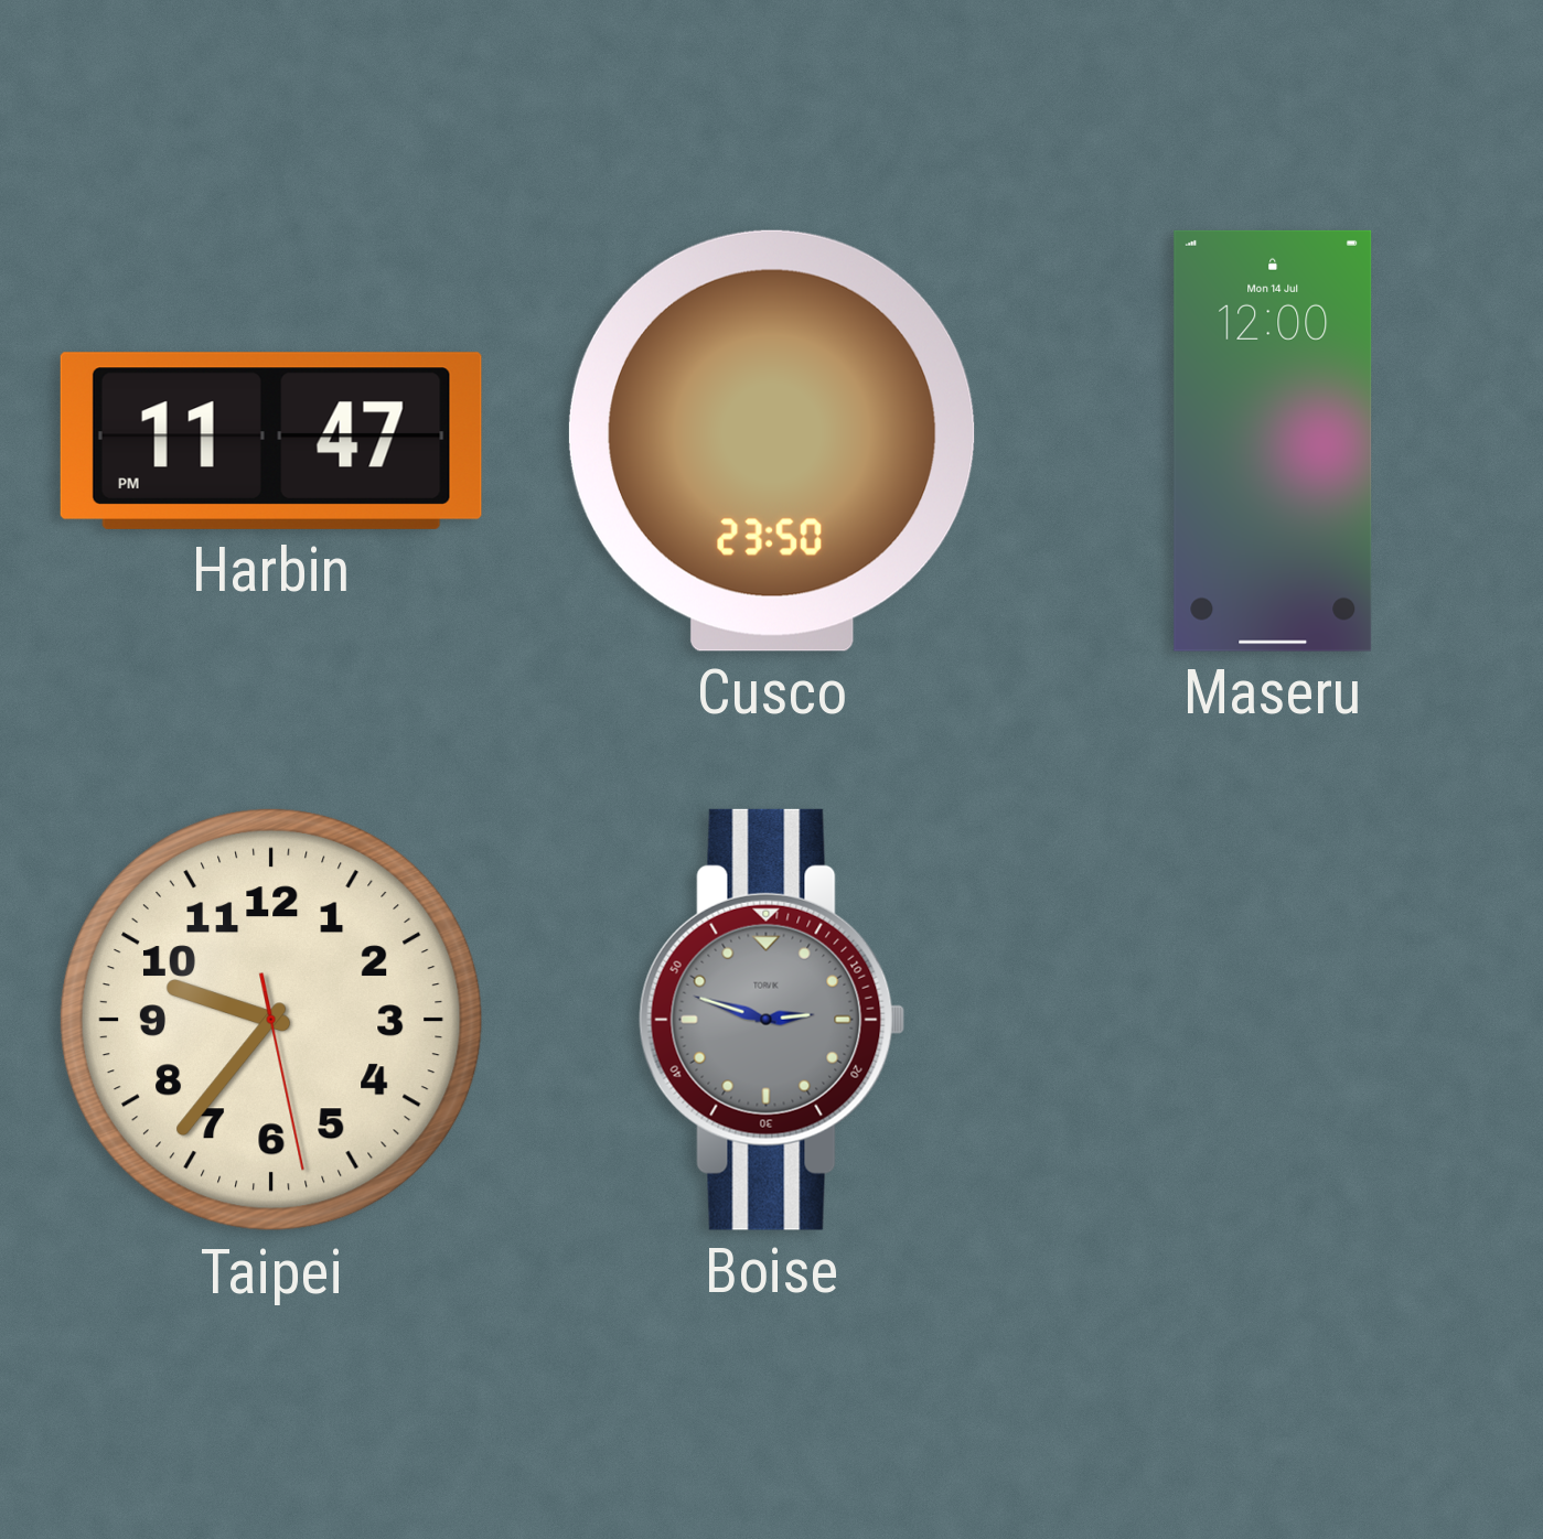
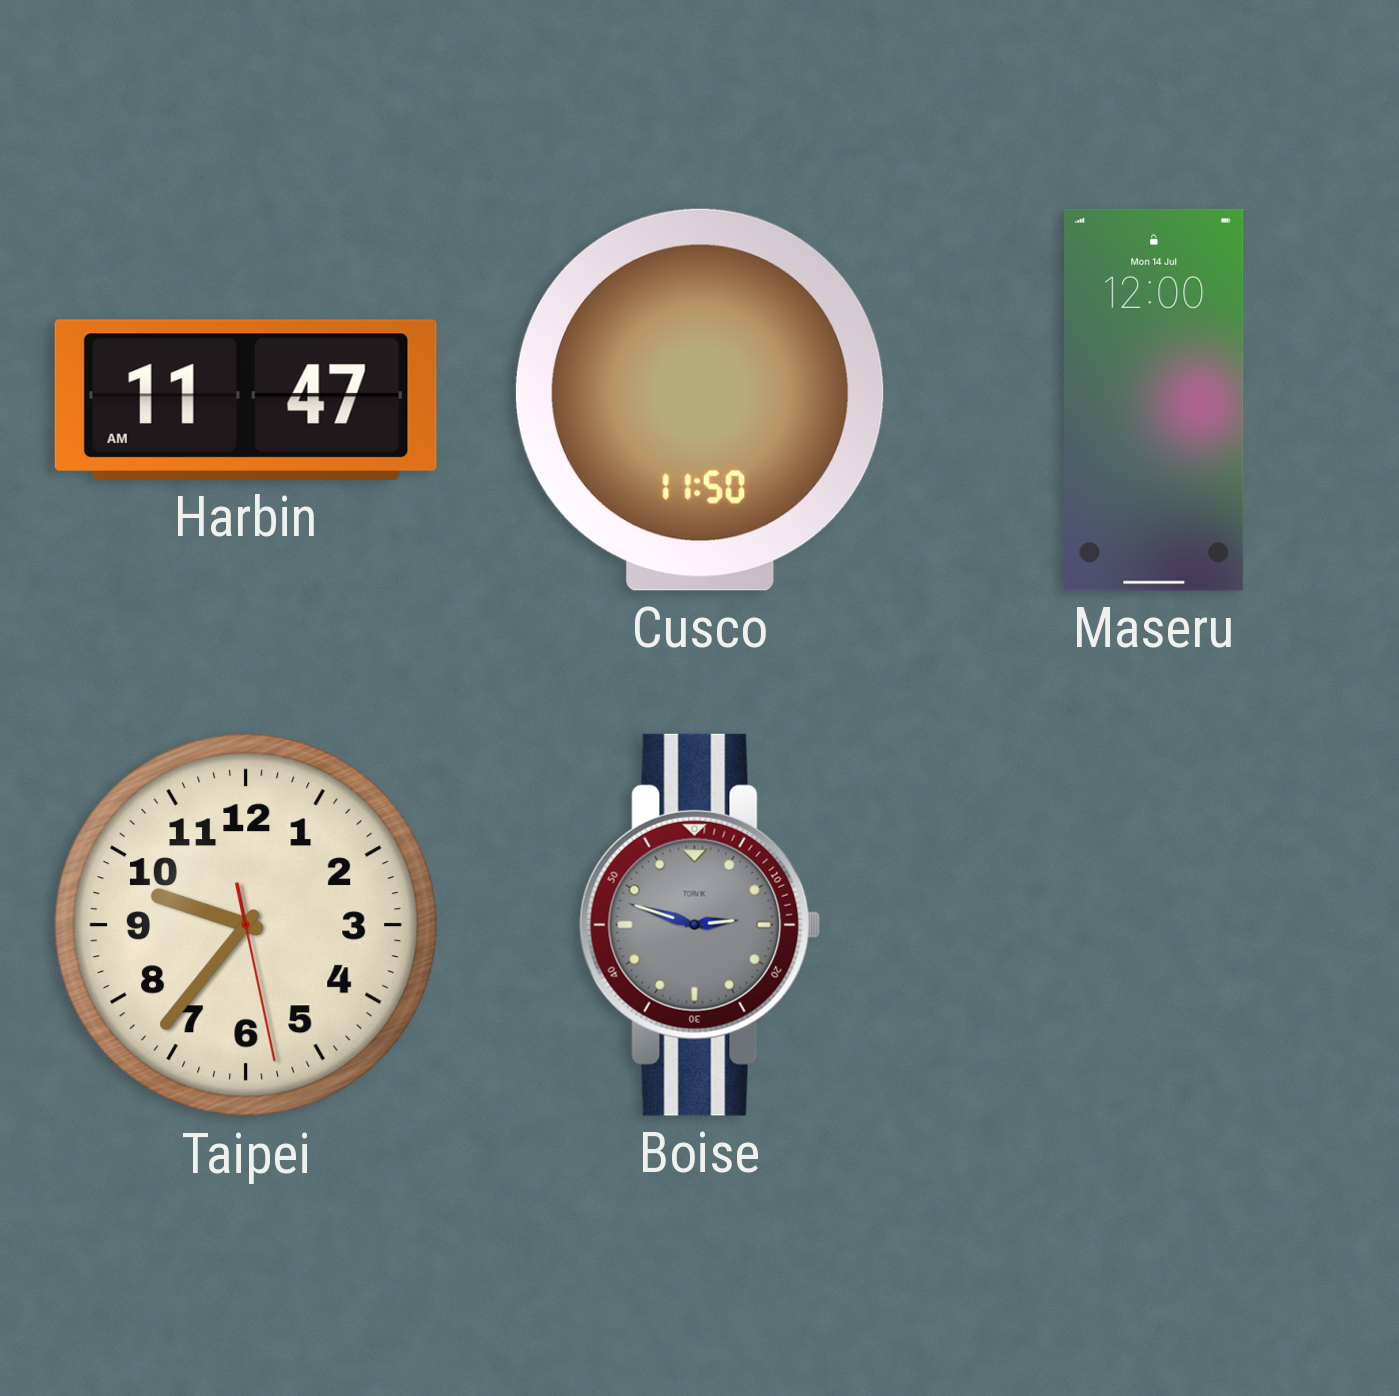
Harbin: 11:47 PM -> 11:47 AM (246, 400)
Cusco: 23:50 -> 11:50 (700, 400)
